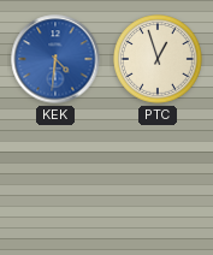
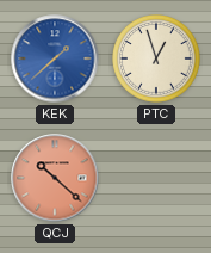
KEK: 4:31 -> 1:38 (55, 58)
QCJ: none -> 10:22 (55, 178)
